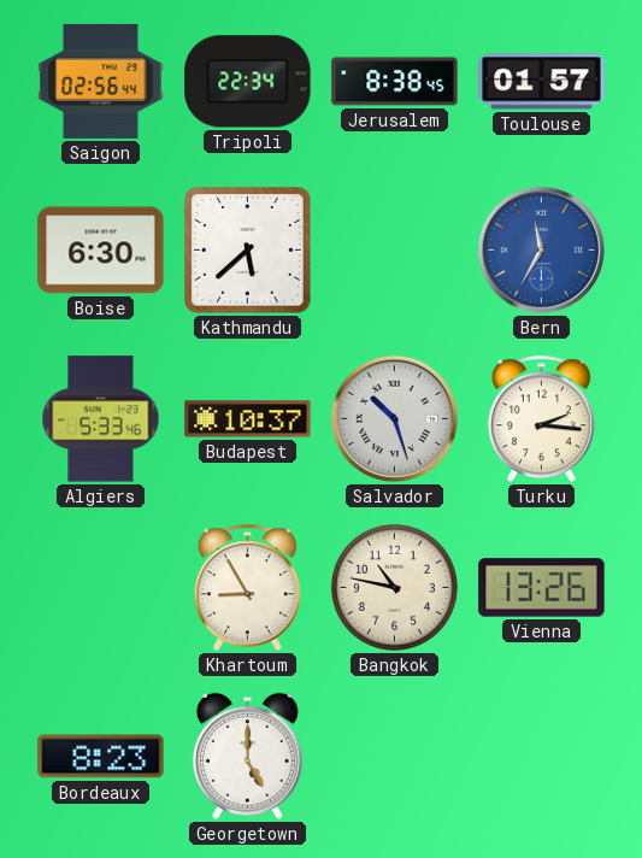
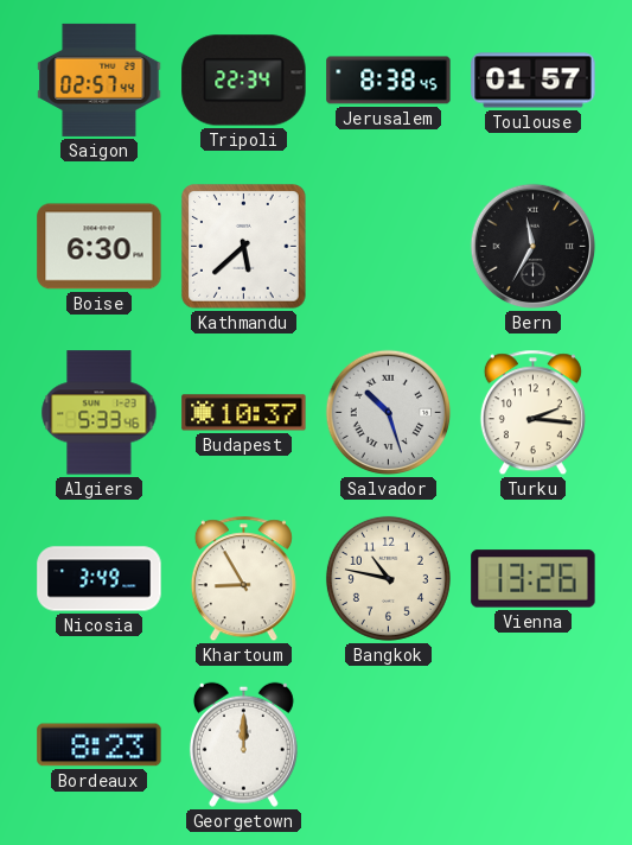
Saigon: 02:56 -> 02:57 (100, 80)
Bern dial: blue -> black (534, 247)
Nicosia: none -> 3:49 (100, 579)
Georgetown: 5:00 -> 12:00 (243, 744)
